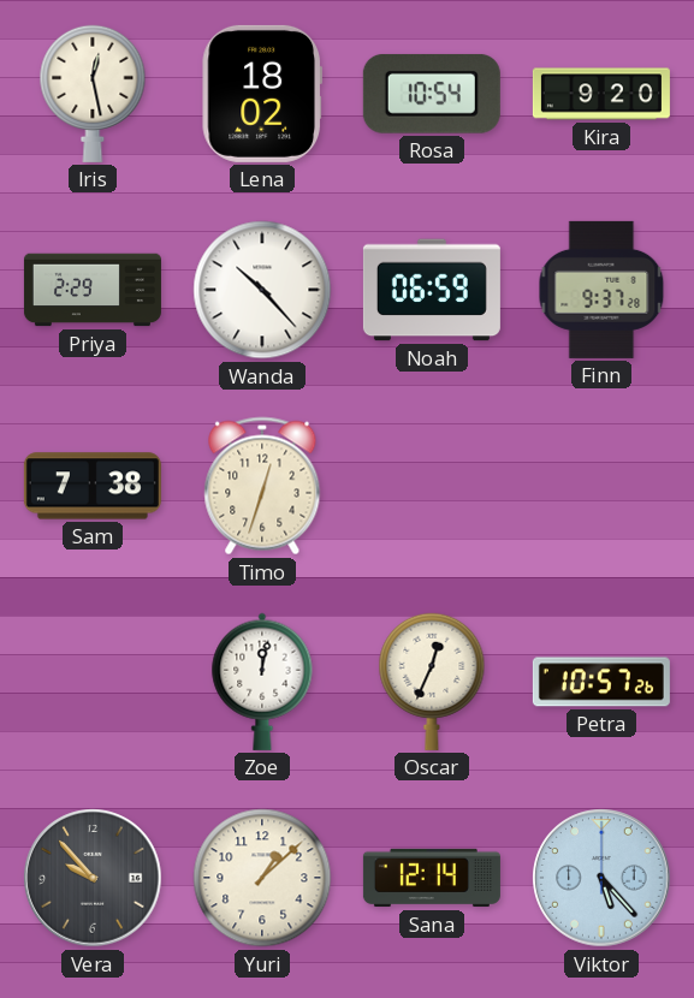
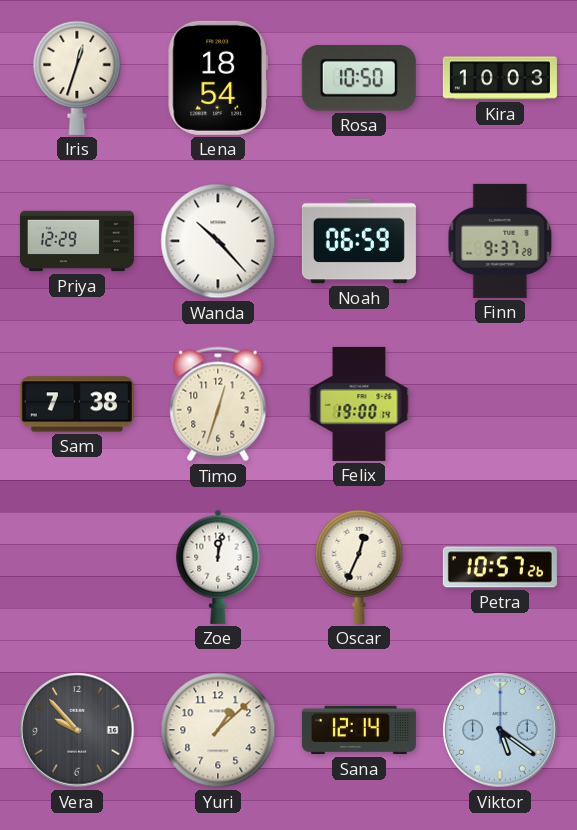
Iris: 12:28 -> 12:33 (77, 78)
Lena: 18:02 -> 18:54 (218, 78)
Rosa: 10:54 -> 10:50 (359, 78)
Kira: 9:20 -> 10:03 (500, 78)
Priya: 2:29 -> 12:29 (77, 241)
Felix: none -> 19:00 (359, 404)
Viktor: 5:23 -> 5:21 (500, 730)
